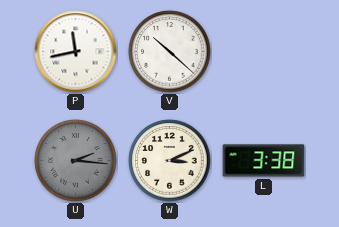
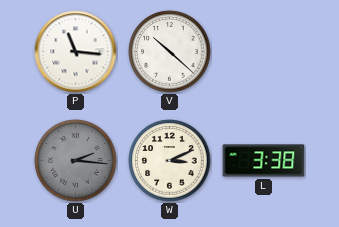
P: 11:43 -> 11:16 (76, 52)
